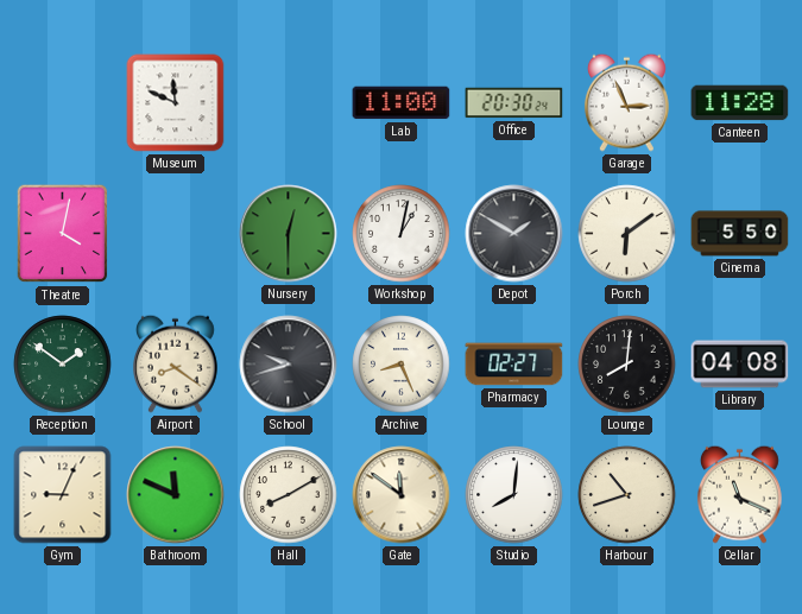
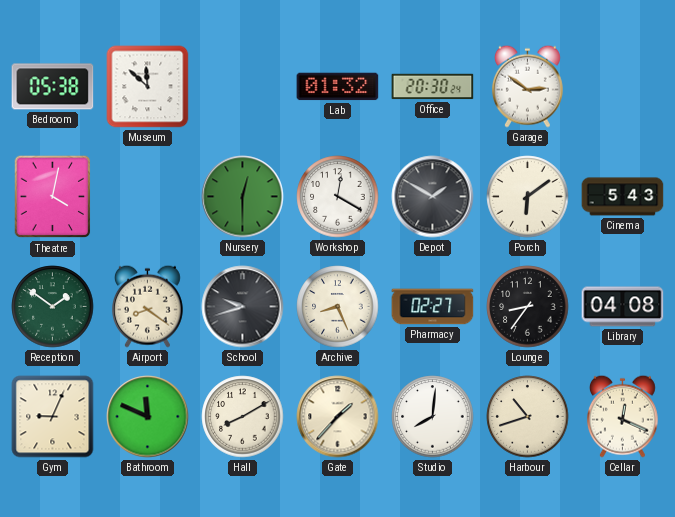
Bedroom: none -> 05:38 (53, 87)
Museum: 11:49 -> 11:52 (148, 87)
Lab: 11:00 -> 01:32 (338, 87)
Garage: 2:56 -> 2:51 (527, 86)
Canteen: 11:28 -> none (740, 103)
Workshop: 1:02 -> 12:20 (338, 197)
Cinema: 5:50 -> 5:43 (623, 197)
Lounge: 8:01 -> 8:36 (528, 307)
Gate: 11:51 -> 1:37 (338, 417)
Cellar: 11:19 -> 12:19 (622, 416)
